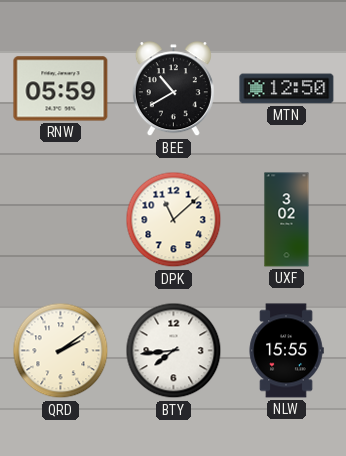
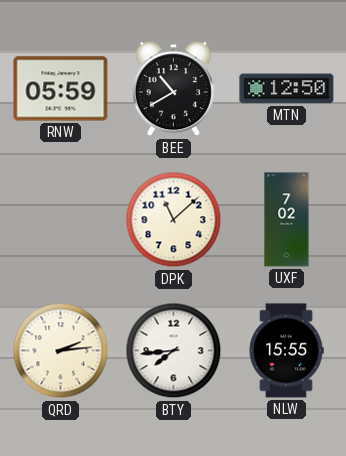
UXF: 3:02 -> 7:02 (287, 220)
QRD: 2:09 -> 2:14 (61, 351)
